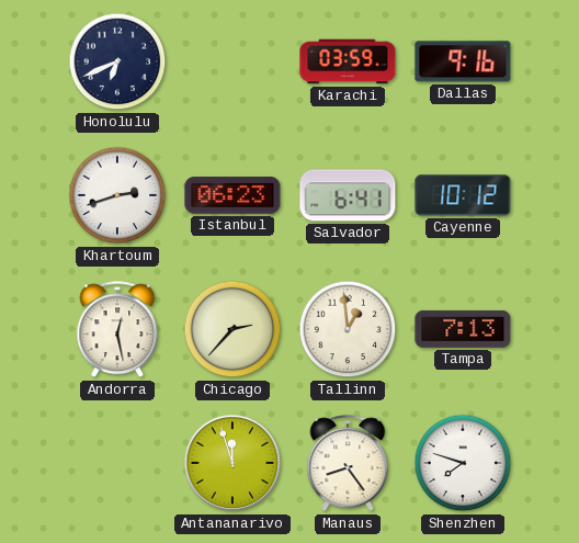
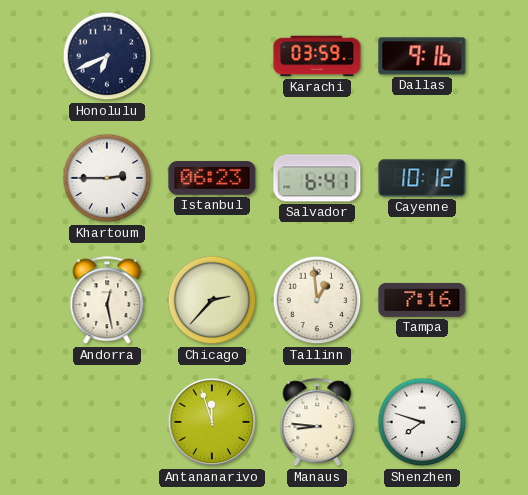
Khartoum: 2:42 -> 2:45 (107, 178)
Tampa: 7:13 -> 7:16 (422, 300)
Manaus: 8:24 -> 8:46 (317, 423)
